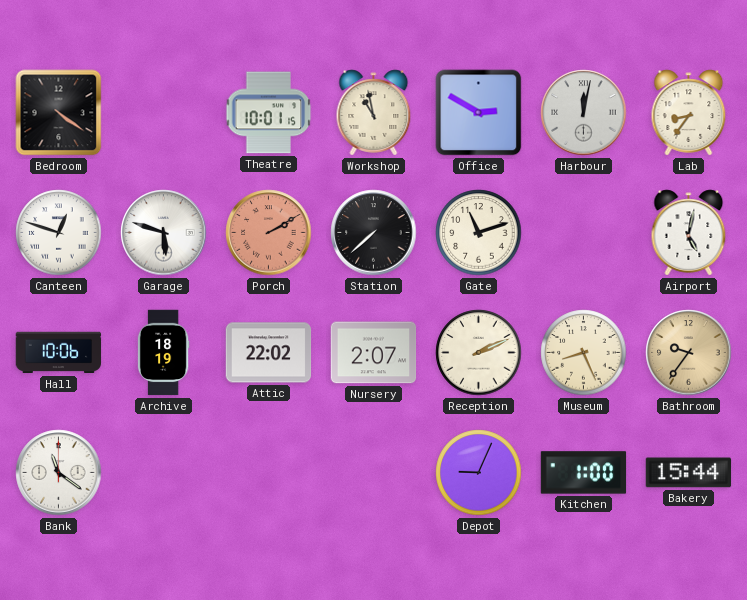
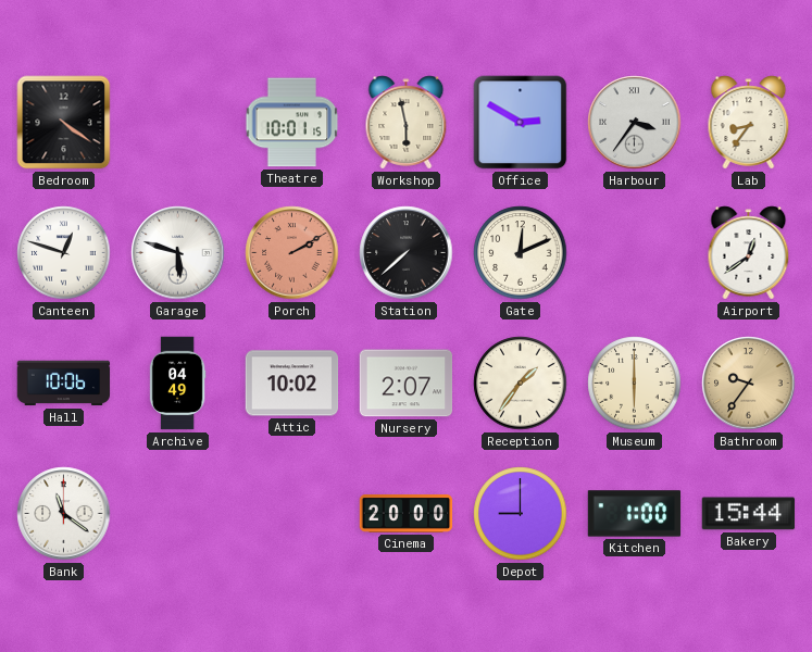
Workshop: 10:58 -> 5:58 (407, 123)
Harbour: 12:02 -> 3:36 (635, 123)
Gate: 11:12 -> 12:11 (521, 253)
Airport: 5:02 -> 12:39 (749, 253)
Archive: 18:19 -> 04:49 (177, 384)
Attic: 22:02 -> 10:02 (292, 384)
Reception: 2:11 -> 1:36 (521, 384)
Museum: 8:26 -> 6:00 (635, 384)
Cinema: none -> 20:00 (407, 514)
Depot: 9:04 -> 9:00 (521, 514)
